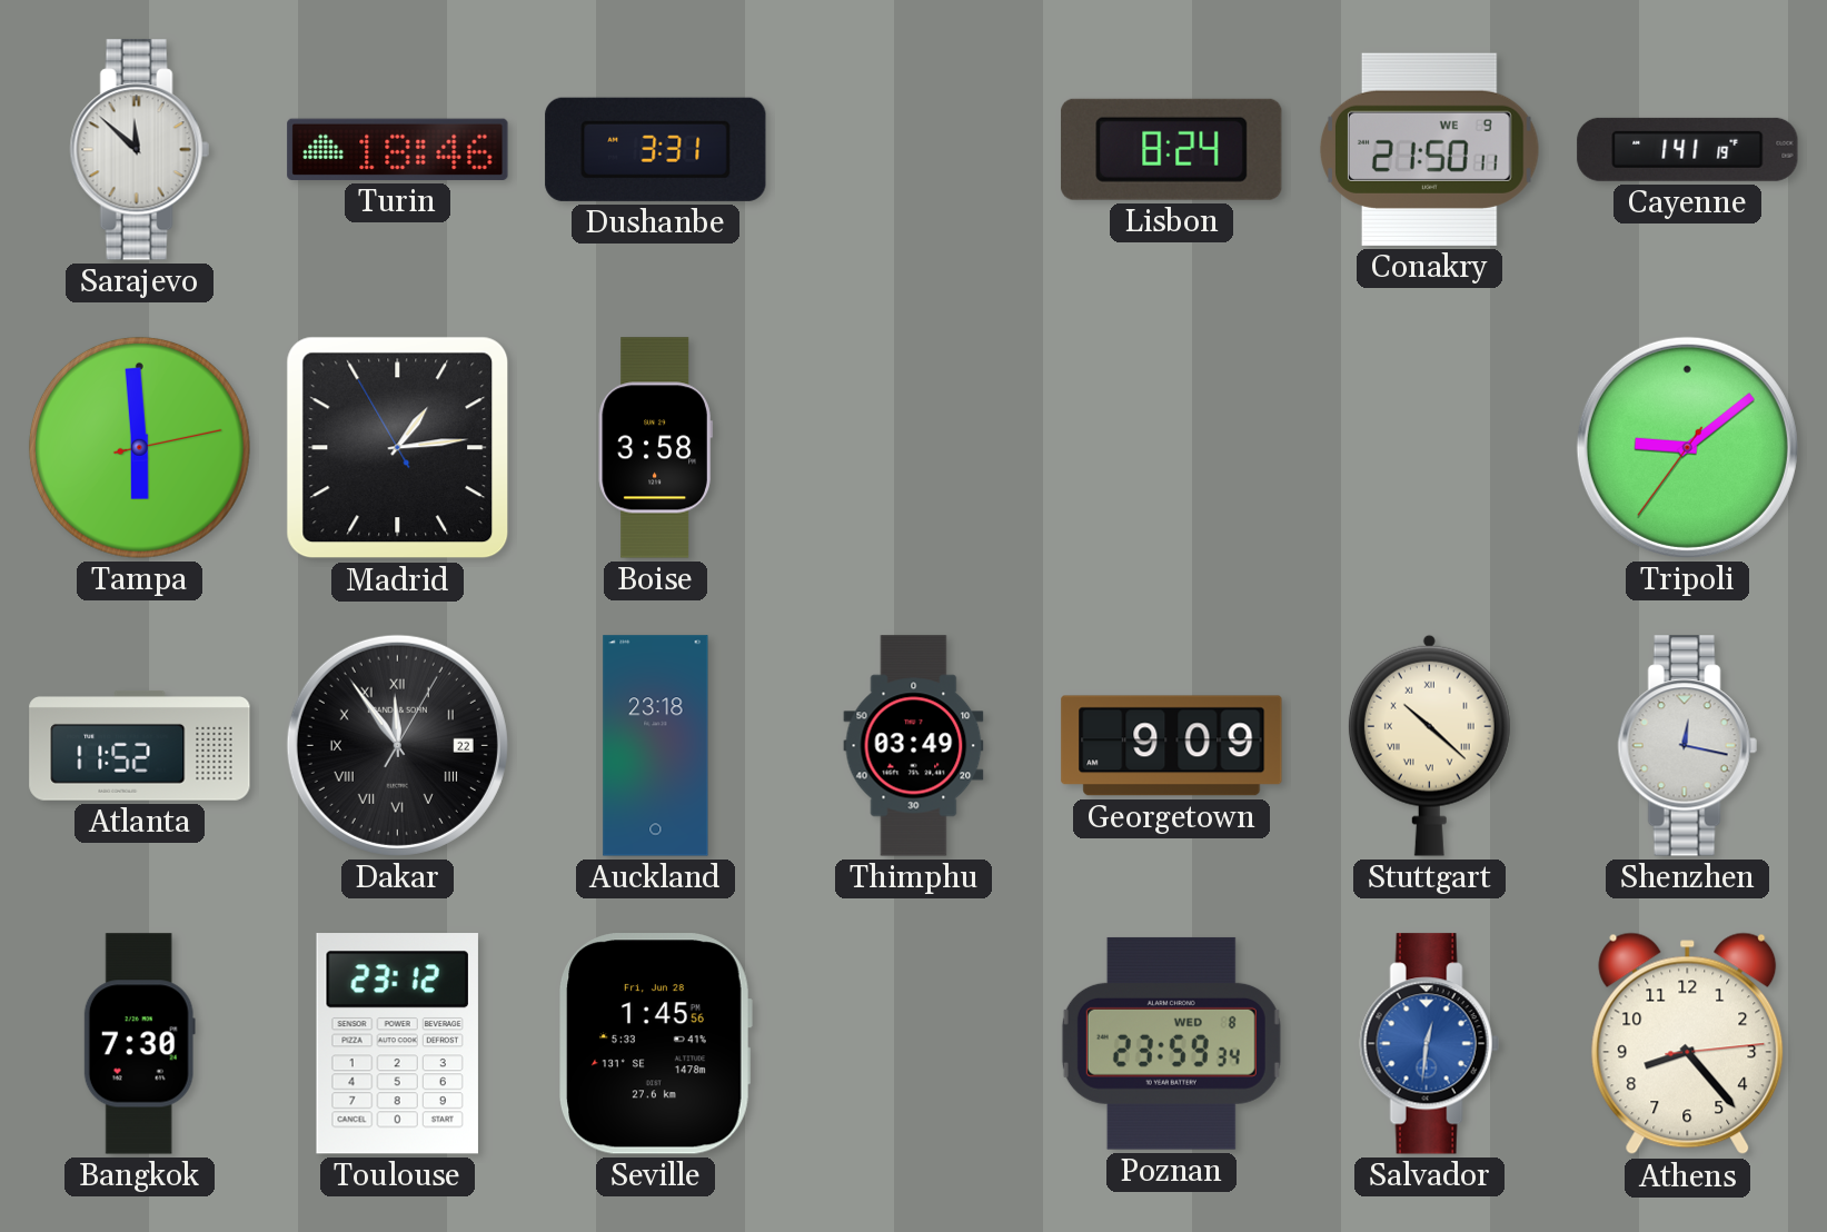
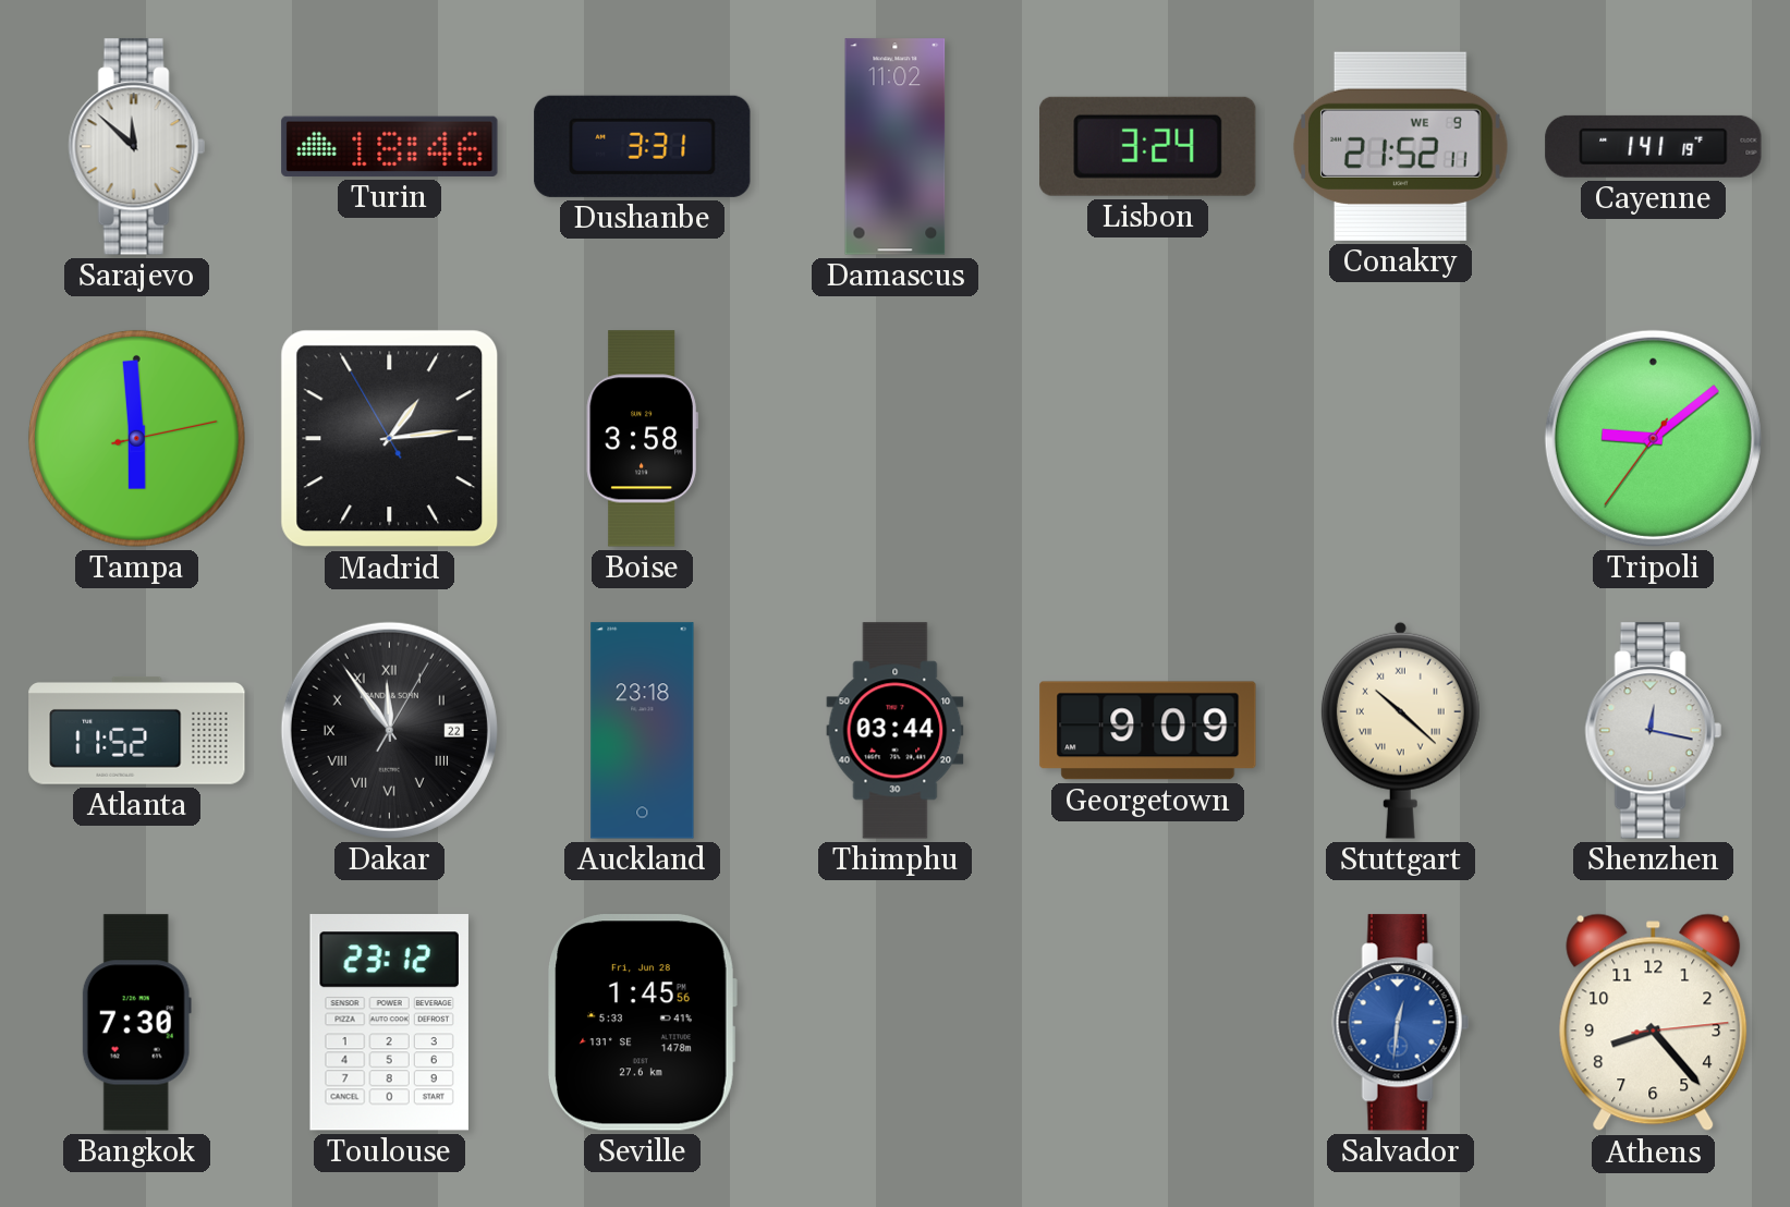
Damascus: none -> 11:02 (896, 147)
Lisbon: 8:24 -> 3:24 (1148, 146)
Conakry: 21:50 -> 21:52 (1401, 146)
Thimphu: 03:49 -> 03:44 (896, 731)
Poznan: 23:59 -> none (1171, 1043)
